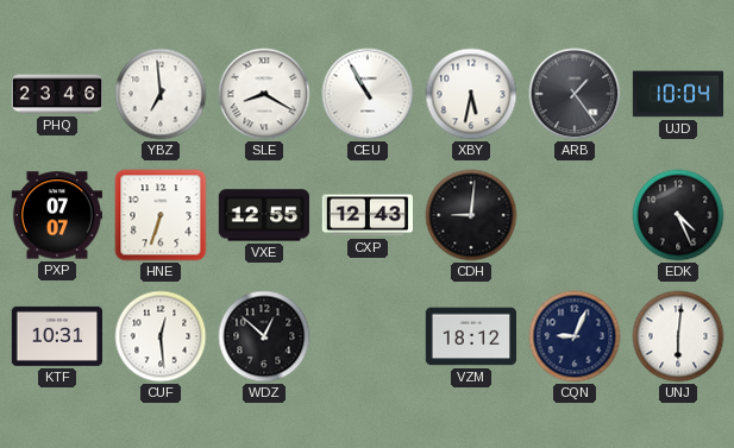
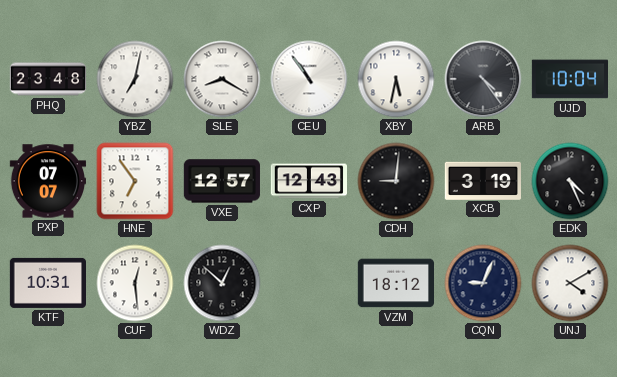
PHQ: 23:46 -> 23:48 (48, 79)
YBZ: 6:59 -> 7:02 (135, 79)
CEU: 10:55 -> 10:54 (309, 79)
ARB: 1:24 -> 4:24 (483, 79)
HNE: 6:33 -> 6:54 (135, 181)
VXE: 12:55 -> 12:57 (221, 181)
XCB: none -> 3:19 (482, 180)
UNJ: 6:01 -> 4:10 (570, 283)
